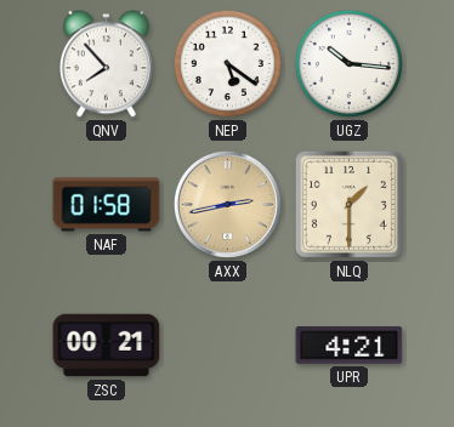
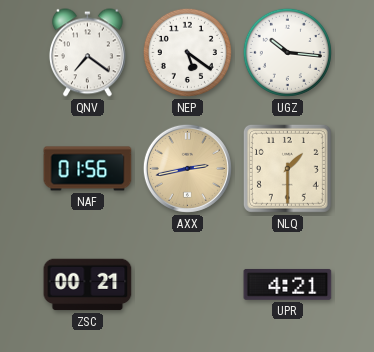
QNV: 7:53 -> 7:21 (87, 53)
NAF: 01:58 -> 01:56 (88, 169)
